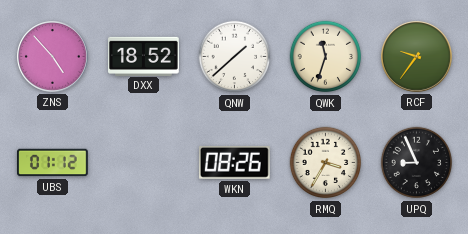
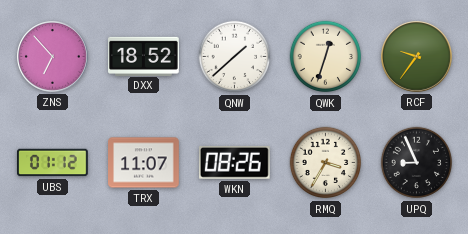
ZNS: 4:53 -> 6:53 (53, 57)
QWK: 11:33 -> 12:33 (326, 57)
TRX: none -> 11:07 (144, 163)
